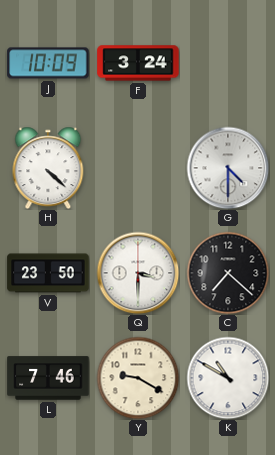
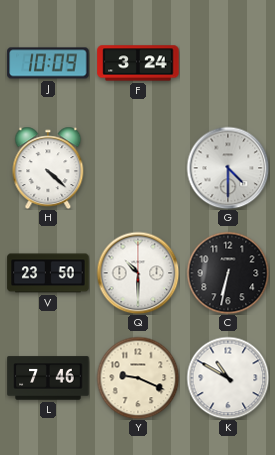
Q: 3:30 -> 10:30 (138, 273)
C: 7:22 -> 6:32 (228, 273)
Y: 9:20 -> 9:19 (138, 378)
